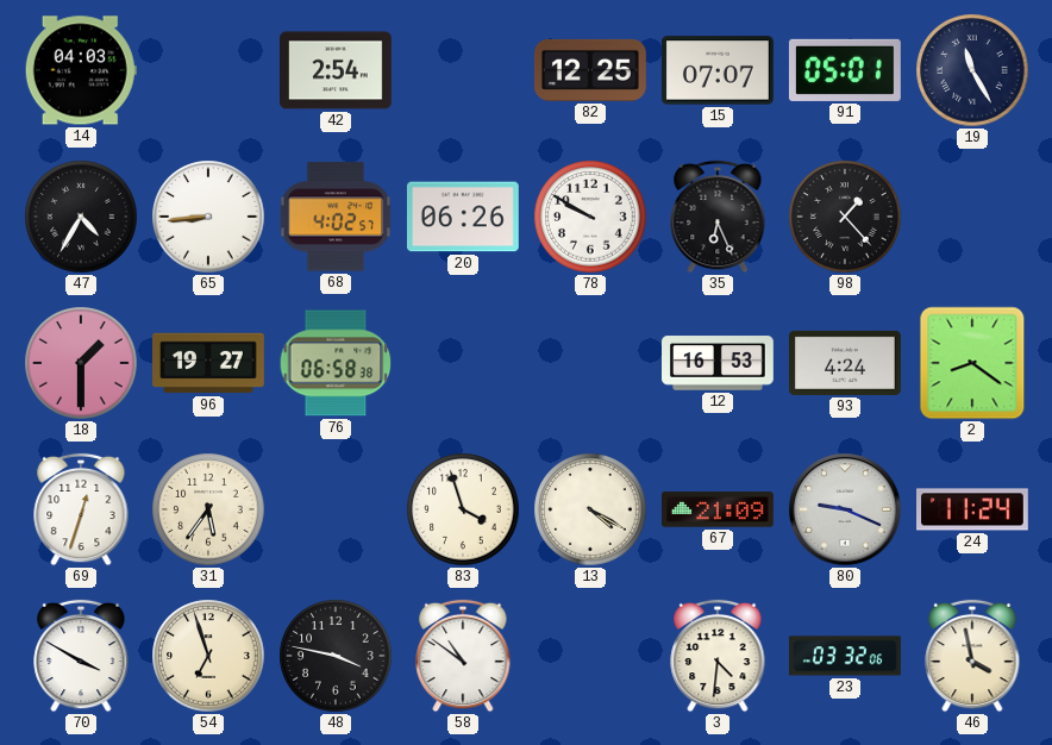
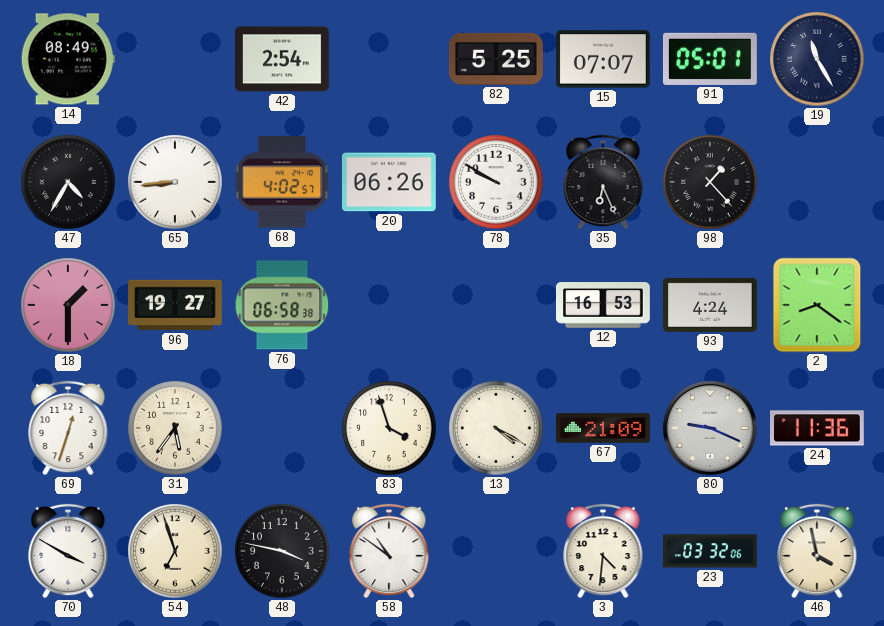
14: 04:03 -> 08:49 (68, 59)
82: 12:25 -> 5:25 (496, 59)
24: 11:24 -> 11:36 (818, 428)
